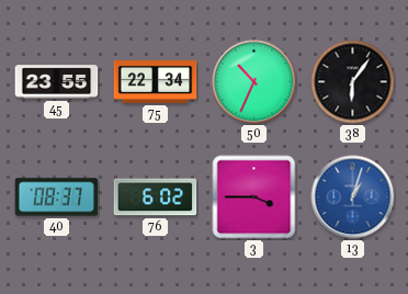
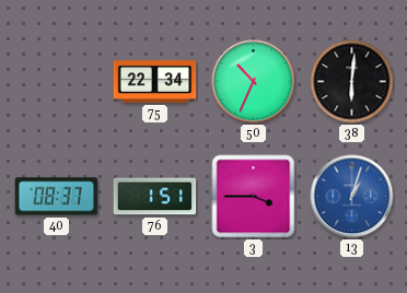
45: 23:55 -> none (57, 82)
38: 6:06 -> 6:01 (352, 82)
76: 6:02 -> 1:51 (155, 197)
